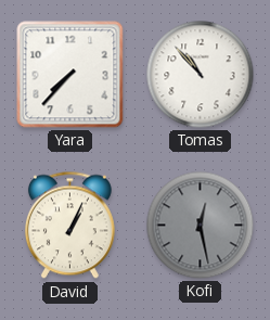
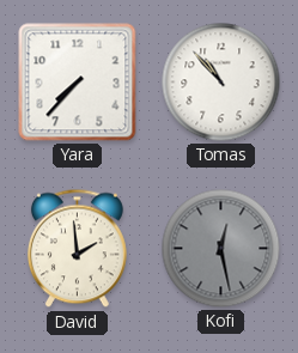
David: 1:04 -> 1:59 (77, 249)
